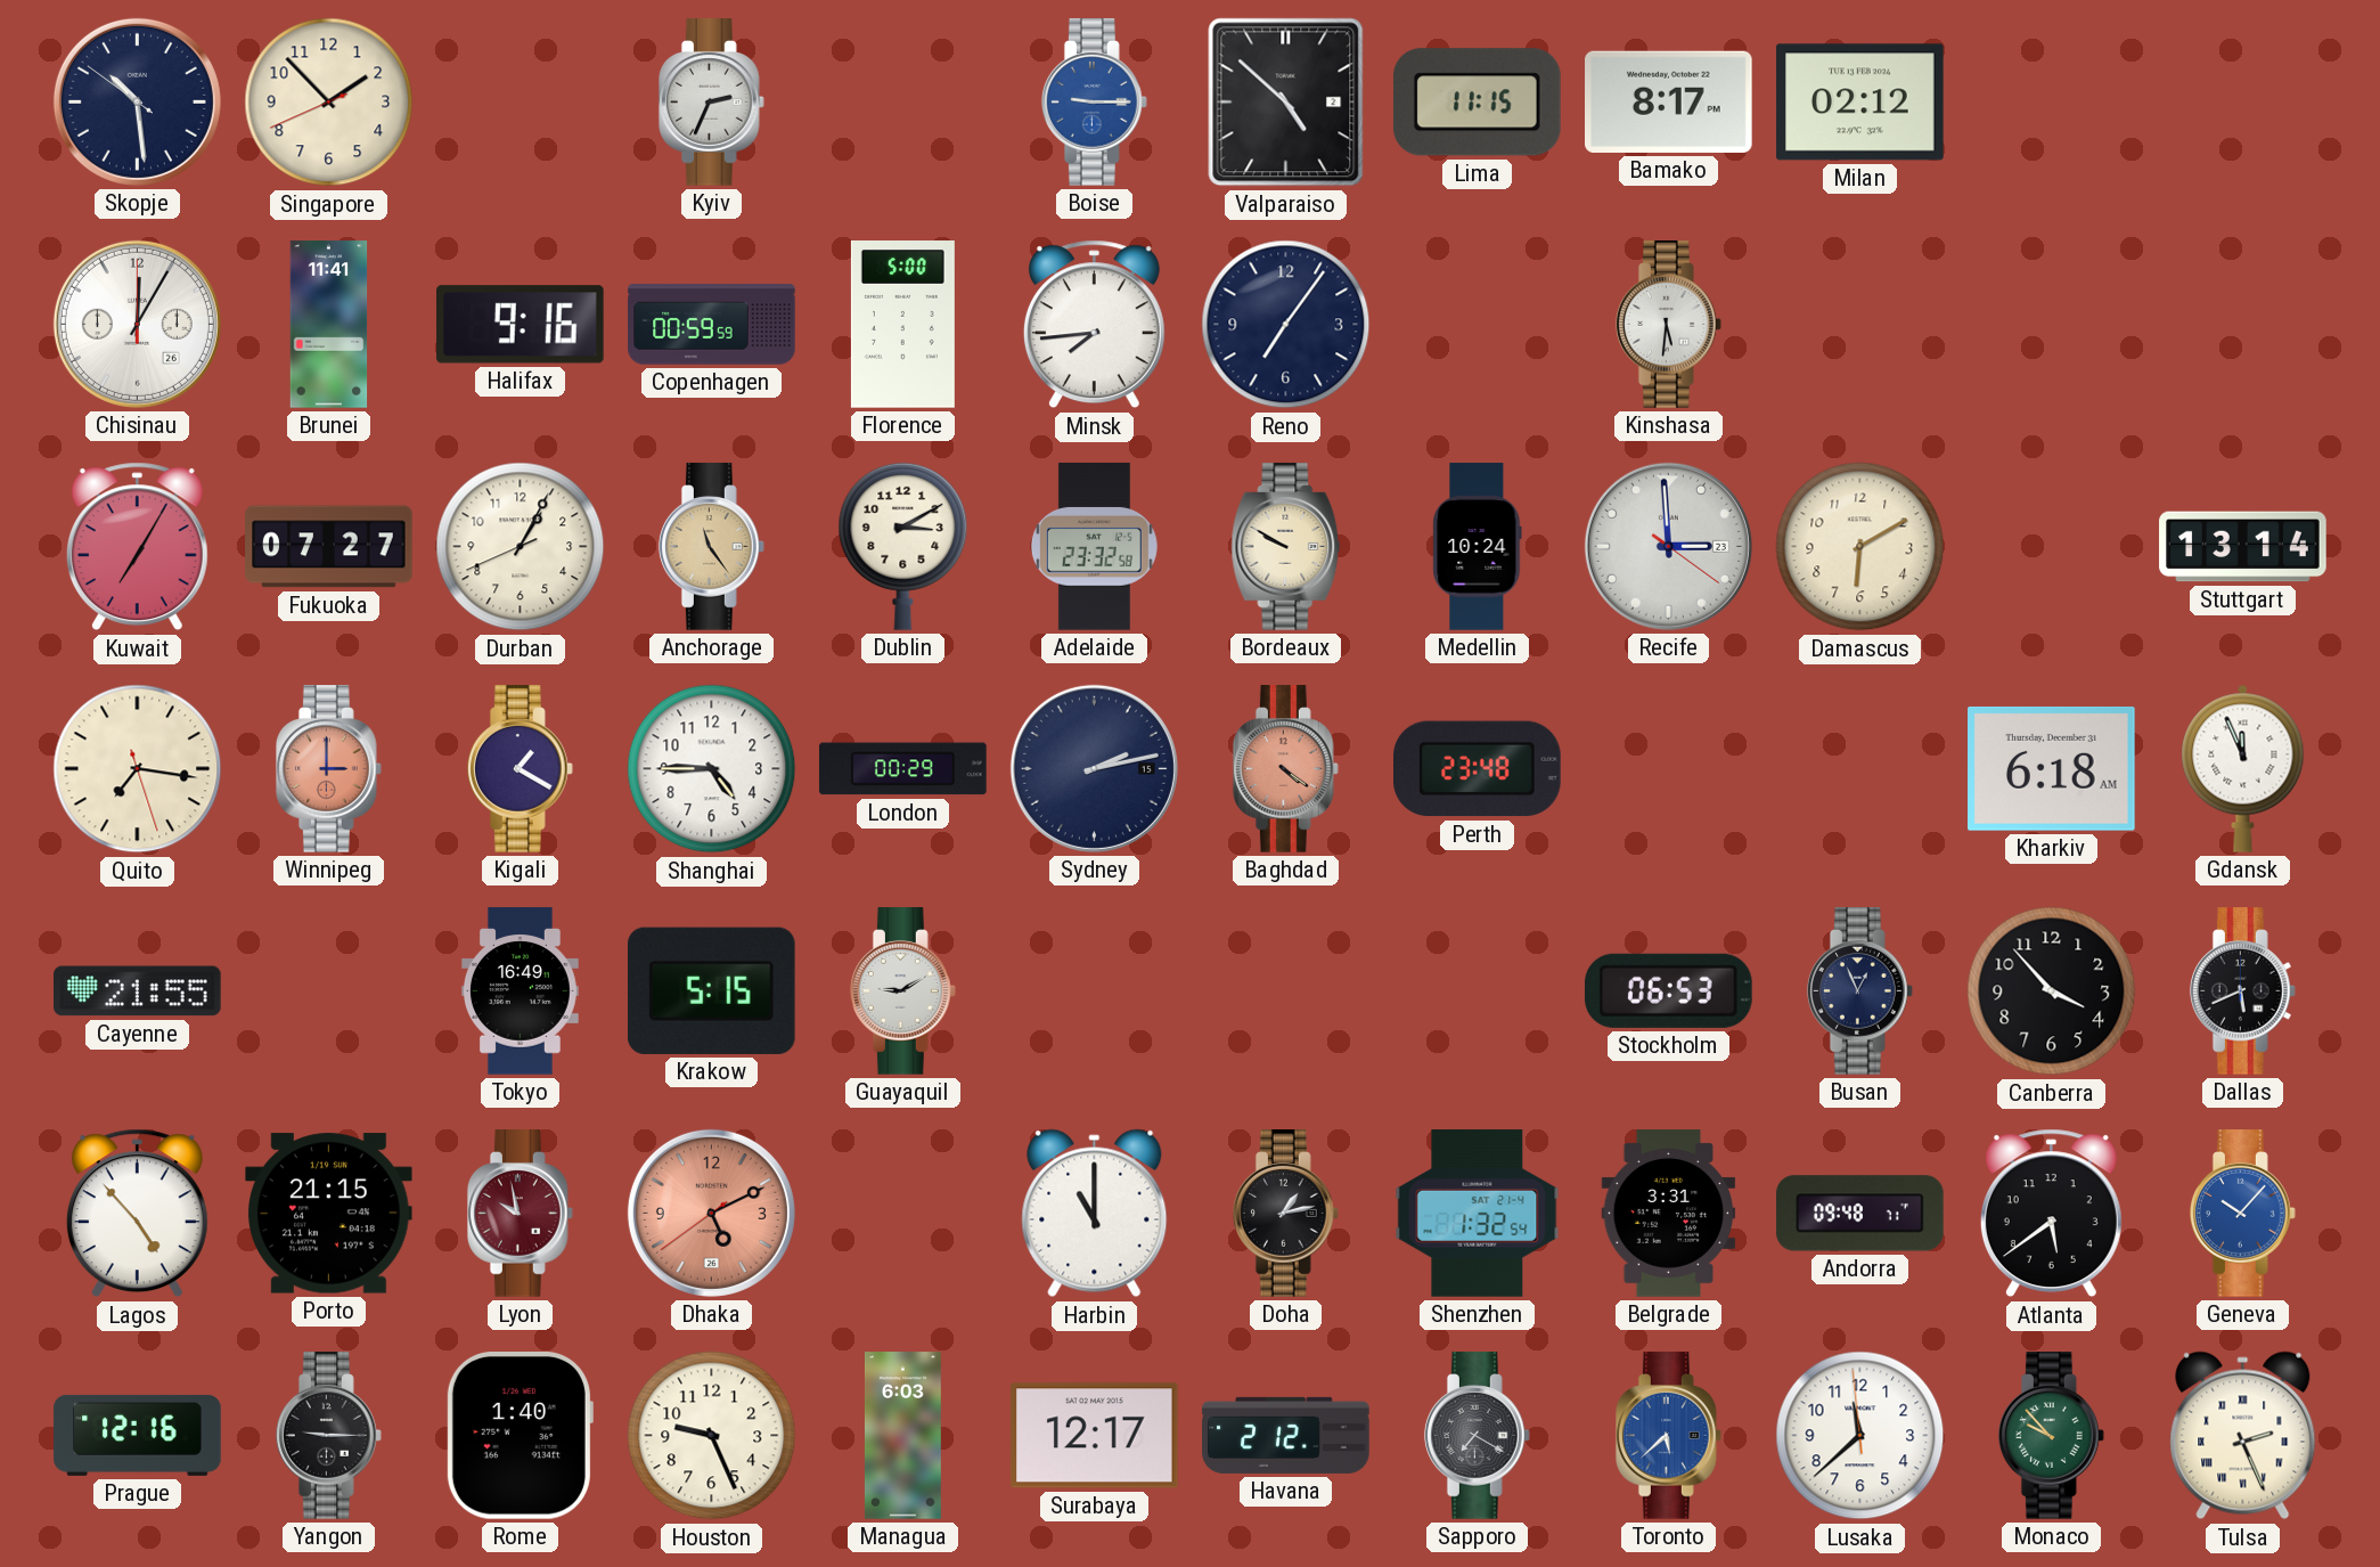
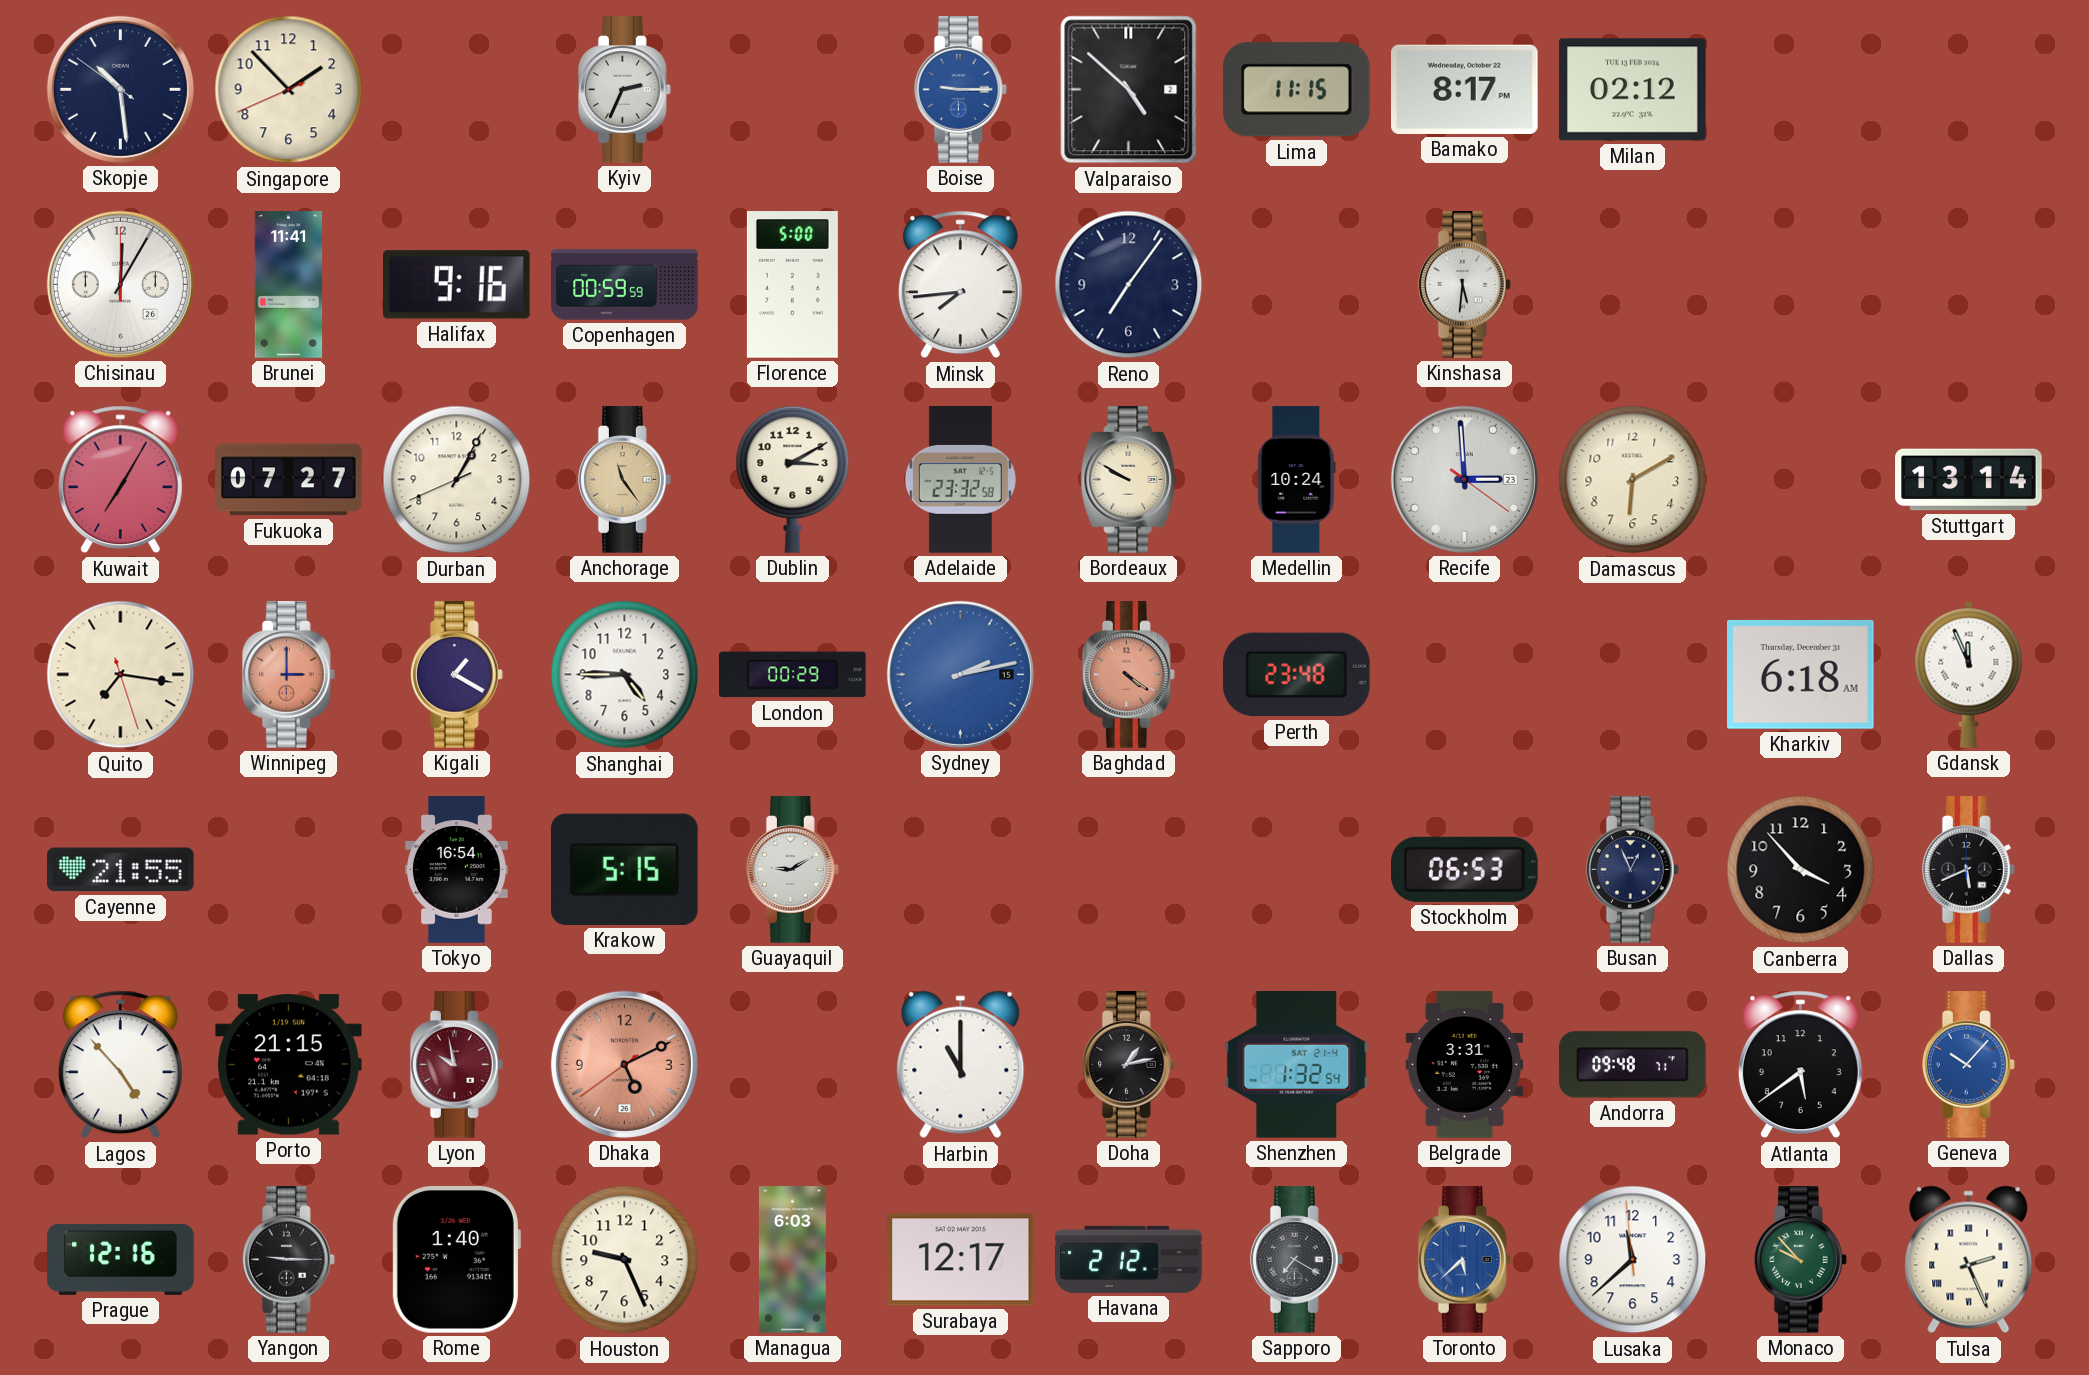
Sydney dial: navy -> blue (960, 674)
Tokyo: 16:49 -> 16:54 (457, 870)
